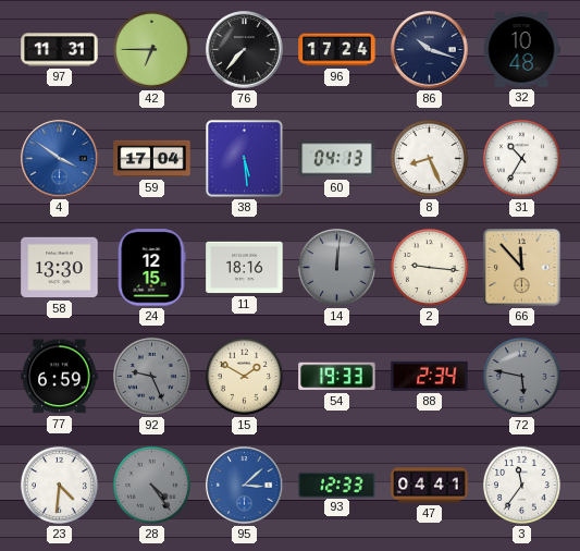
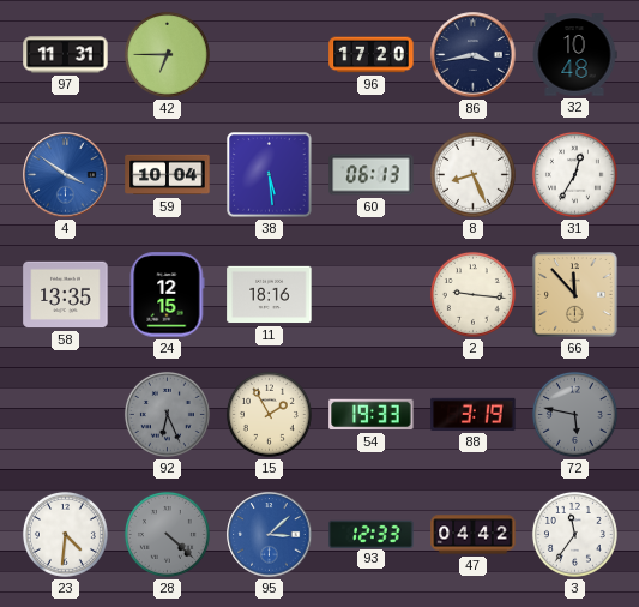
76: 7:37 -> none (245, 50)
96: 17:24 -> 17:20 (372, 55)
86: 10:18 -> 3:43 (474, 55)
59: 17:04 -> 10:04 (168, 175)
60: 04:13 -> 06:13 (372, 175)
31: 10:35 -> 12:35 (574, 174)
58: 13:30 -> 13:35 (66, 295)
14: 12:01 -> none (336, 267)
77: 6:59 -> none (60, 377)
92: 9:26 -> 6:26 (167, 414)
15: 1:50 -> 1:55 (269, 414)
88: 2:34 -> 3:19 (474, 414)
28: 4:24 -> 4:22 (167, 534)
47: 04:41 -> 04:42 (474, 535)
